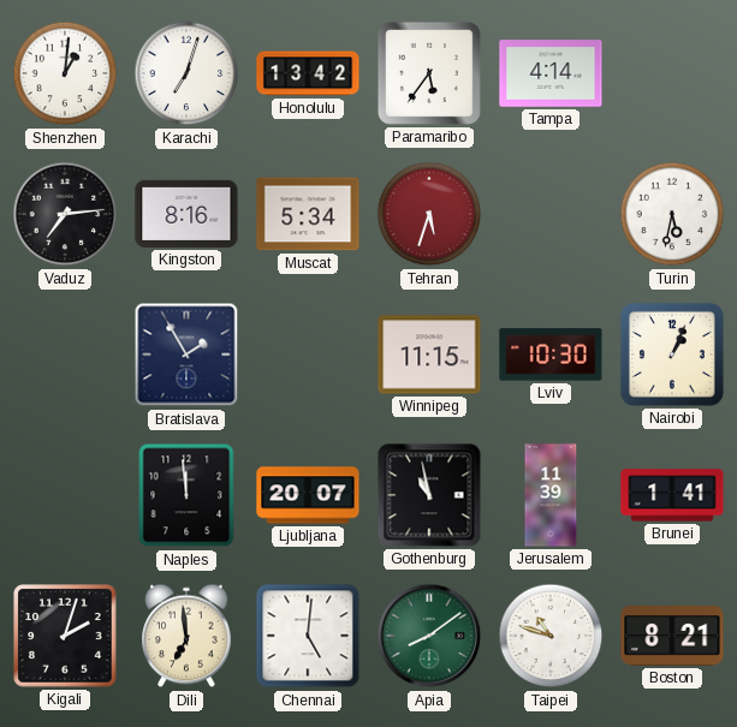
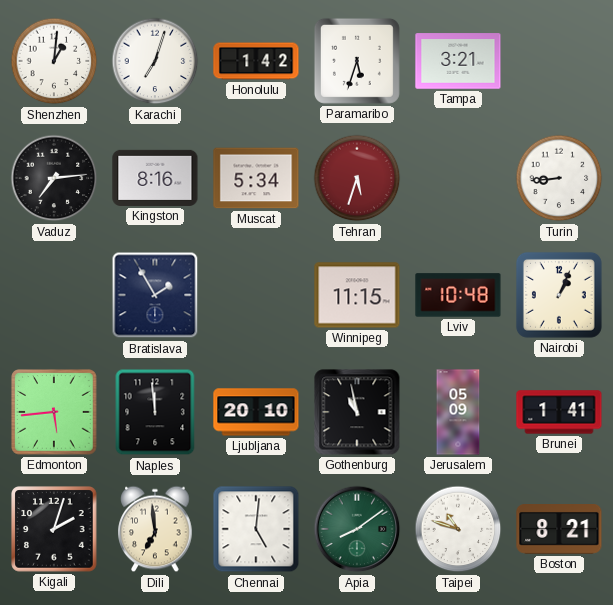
Honolulu: 13:42 -> 1:42 (256, 61)
Paramaribo: 5:36 -> 5:33 (357, 61)
Tampa: 4:14 -> 3:21 (458, 61)
Turin: 5:32 -> 8:44 (559, 178)
Lviv: 10:30 -> 10:48 (458, 295)
Edmonton: none -> 5:44 (54, 412)
Ljubljana: 20:07 -> 20:10 (256, 412)
Jerusalem: 11:39 -> 05:09 (458, 412)
